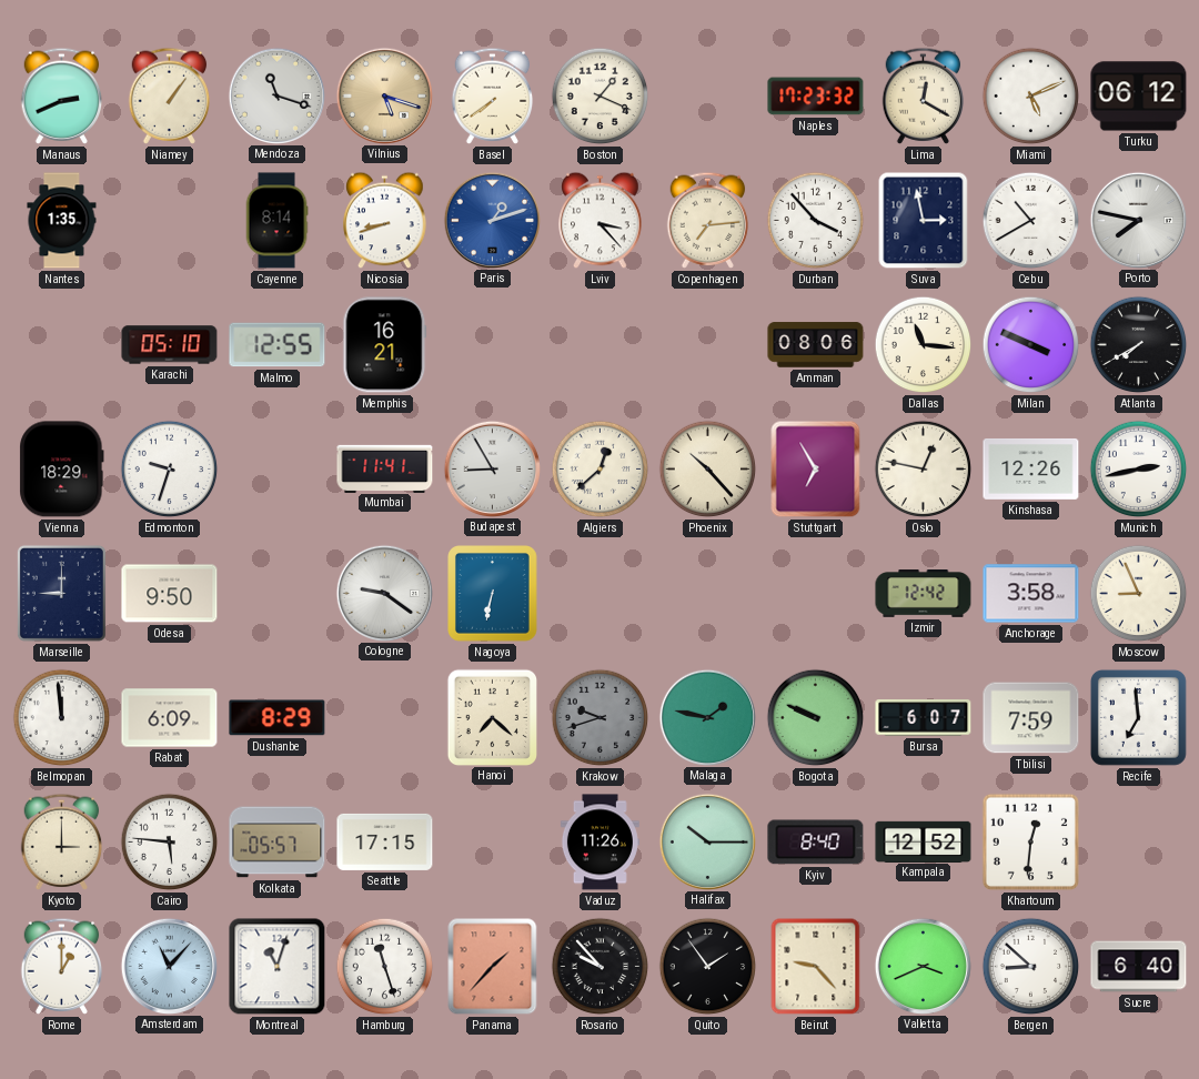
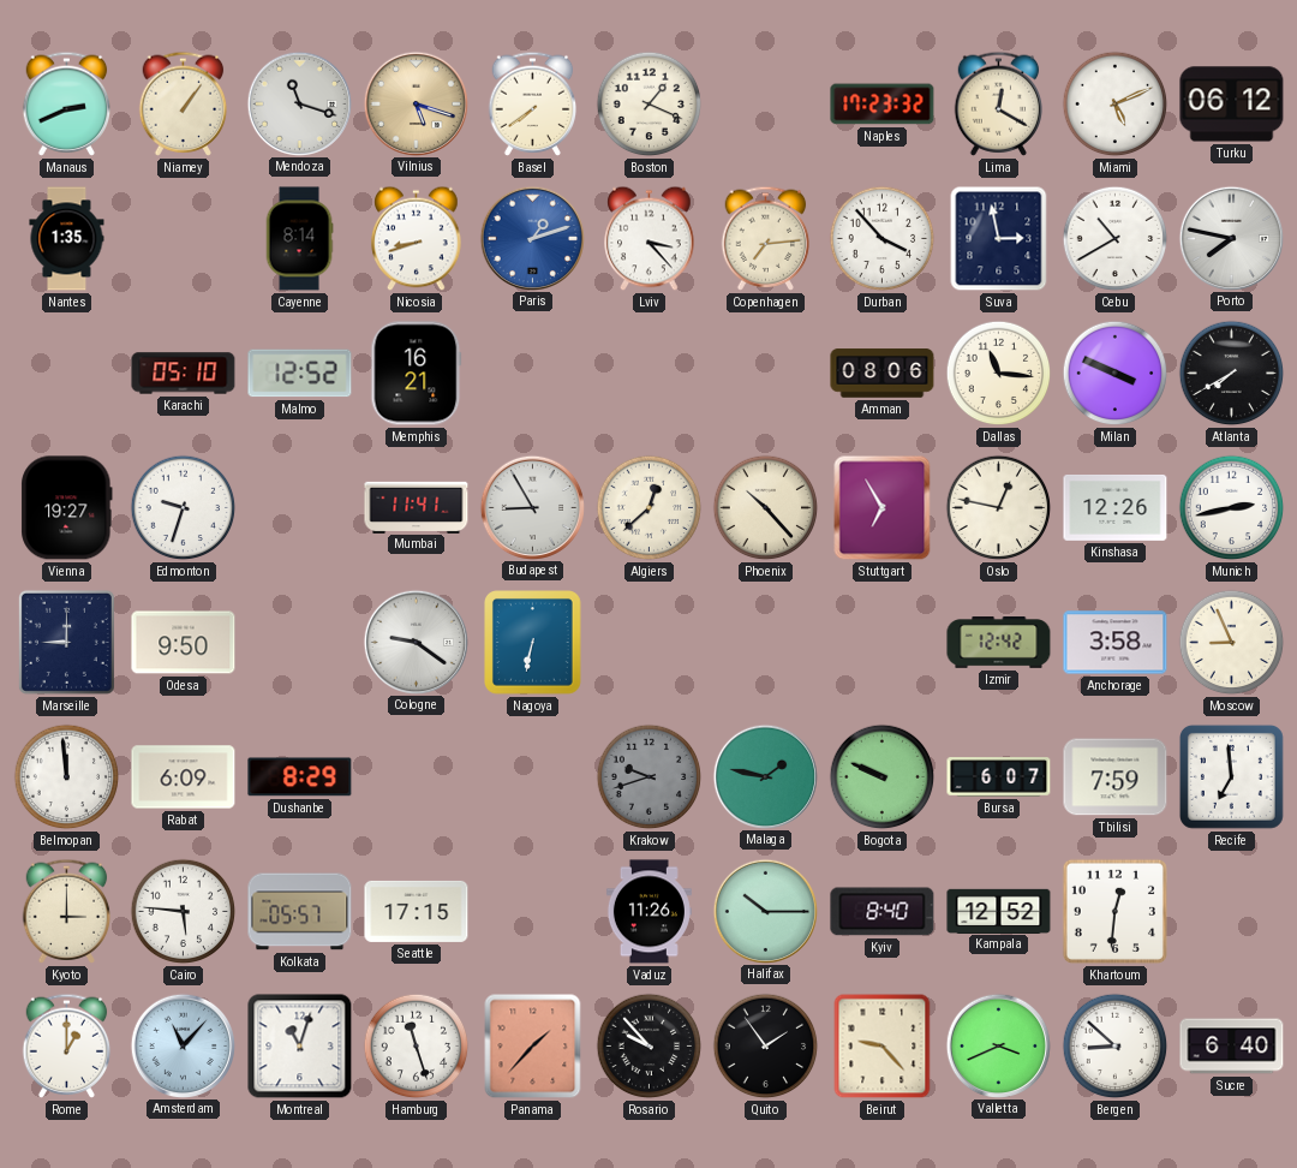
Malmo: 12:55 -> 12:52 (300, 374)
Vienna: 18:29 -> 19:27 (67, 508)
Hanoi: 7:22 -> none (492, 717)
